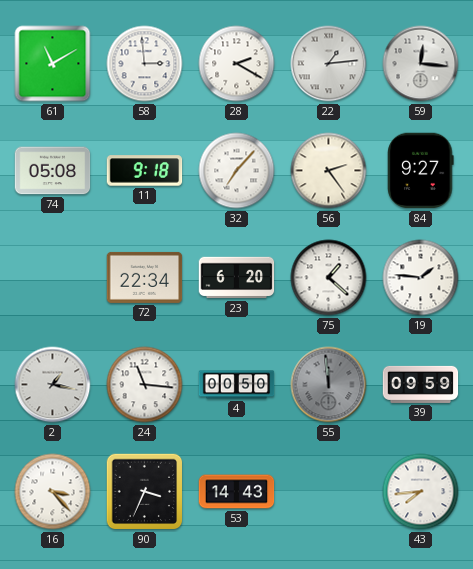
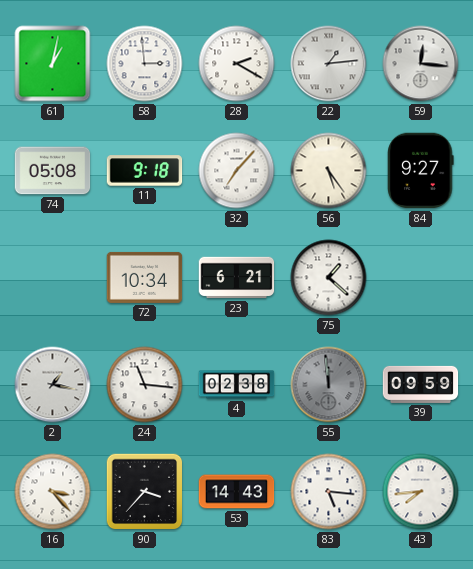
61: 11:10 -> 1:02 (53, 64)
56: 2:24 -> 5:24 (329, 171)
72: 22:34 -> 10:34 (145, 277)
23: 6:20 -> 6:21 (237, 278)
19: 1:46 -> none (421, 278)
4: 00:50 -> 02:38 (237, 385)
90: 3:34 -> 3:37 (145, 492)
83: none -> 5:16 (329, 492)
